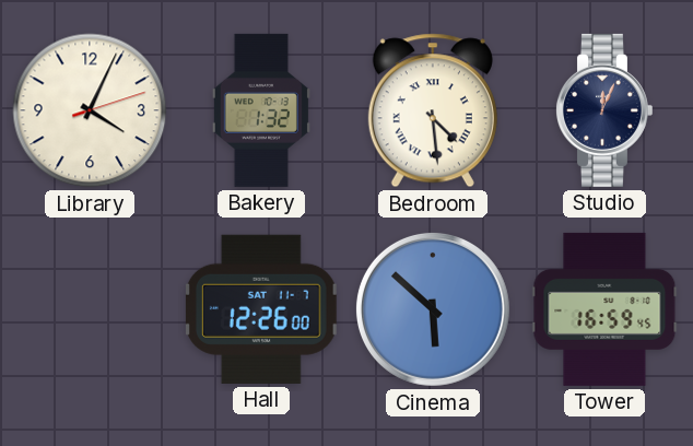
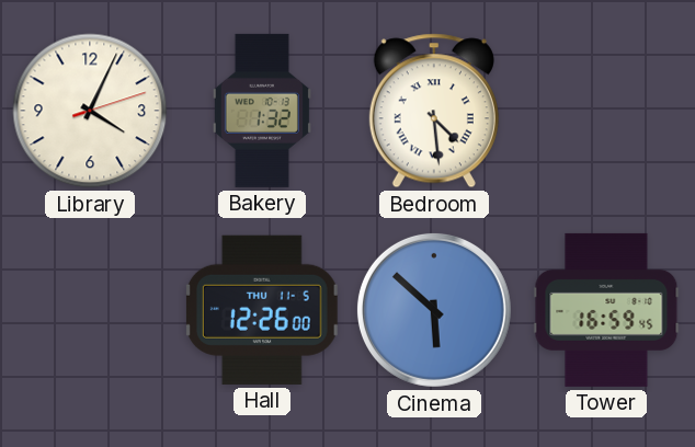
Studio: 12:04 -> none (603, 110)
Hall date: SAT 11-7 -> THU 11-5 (262, 310)
